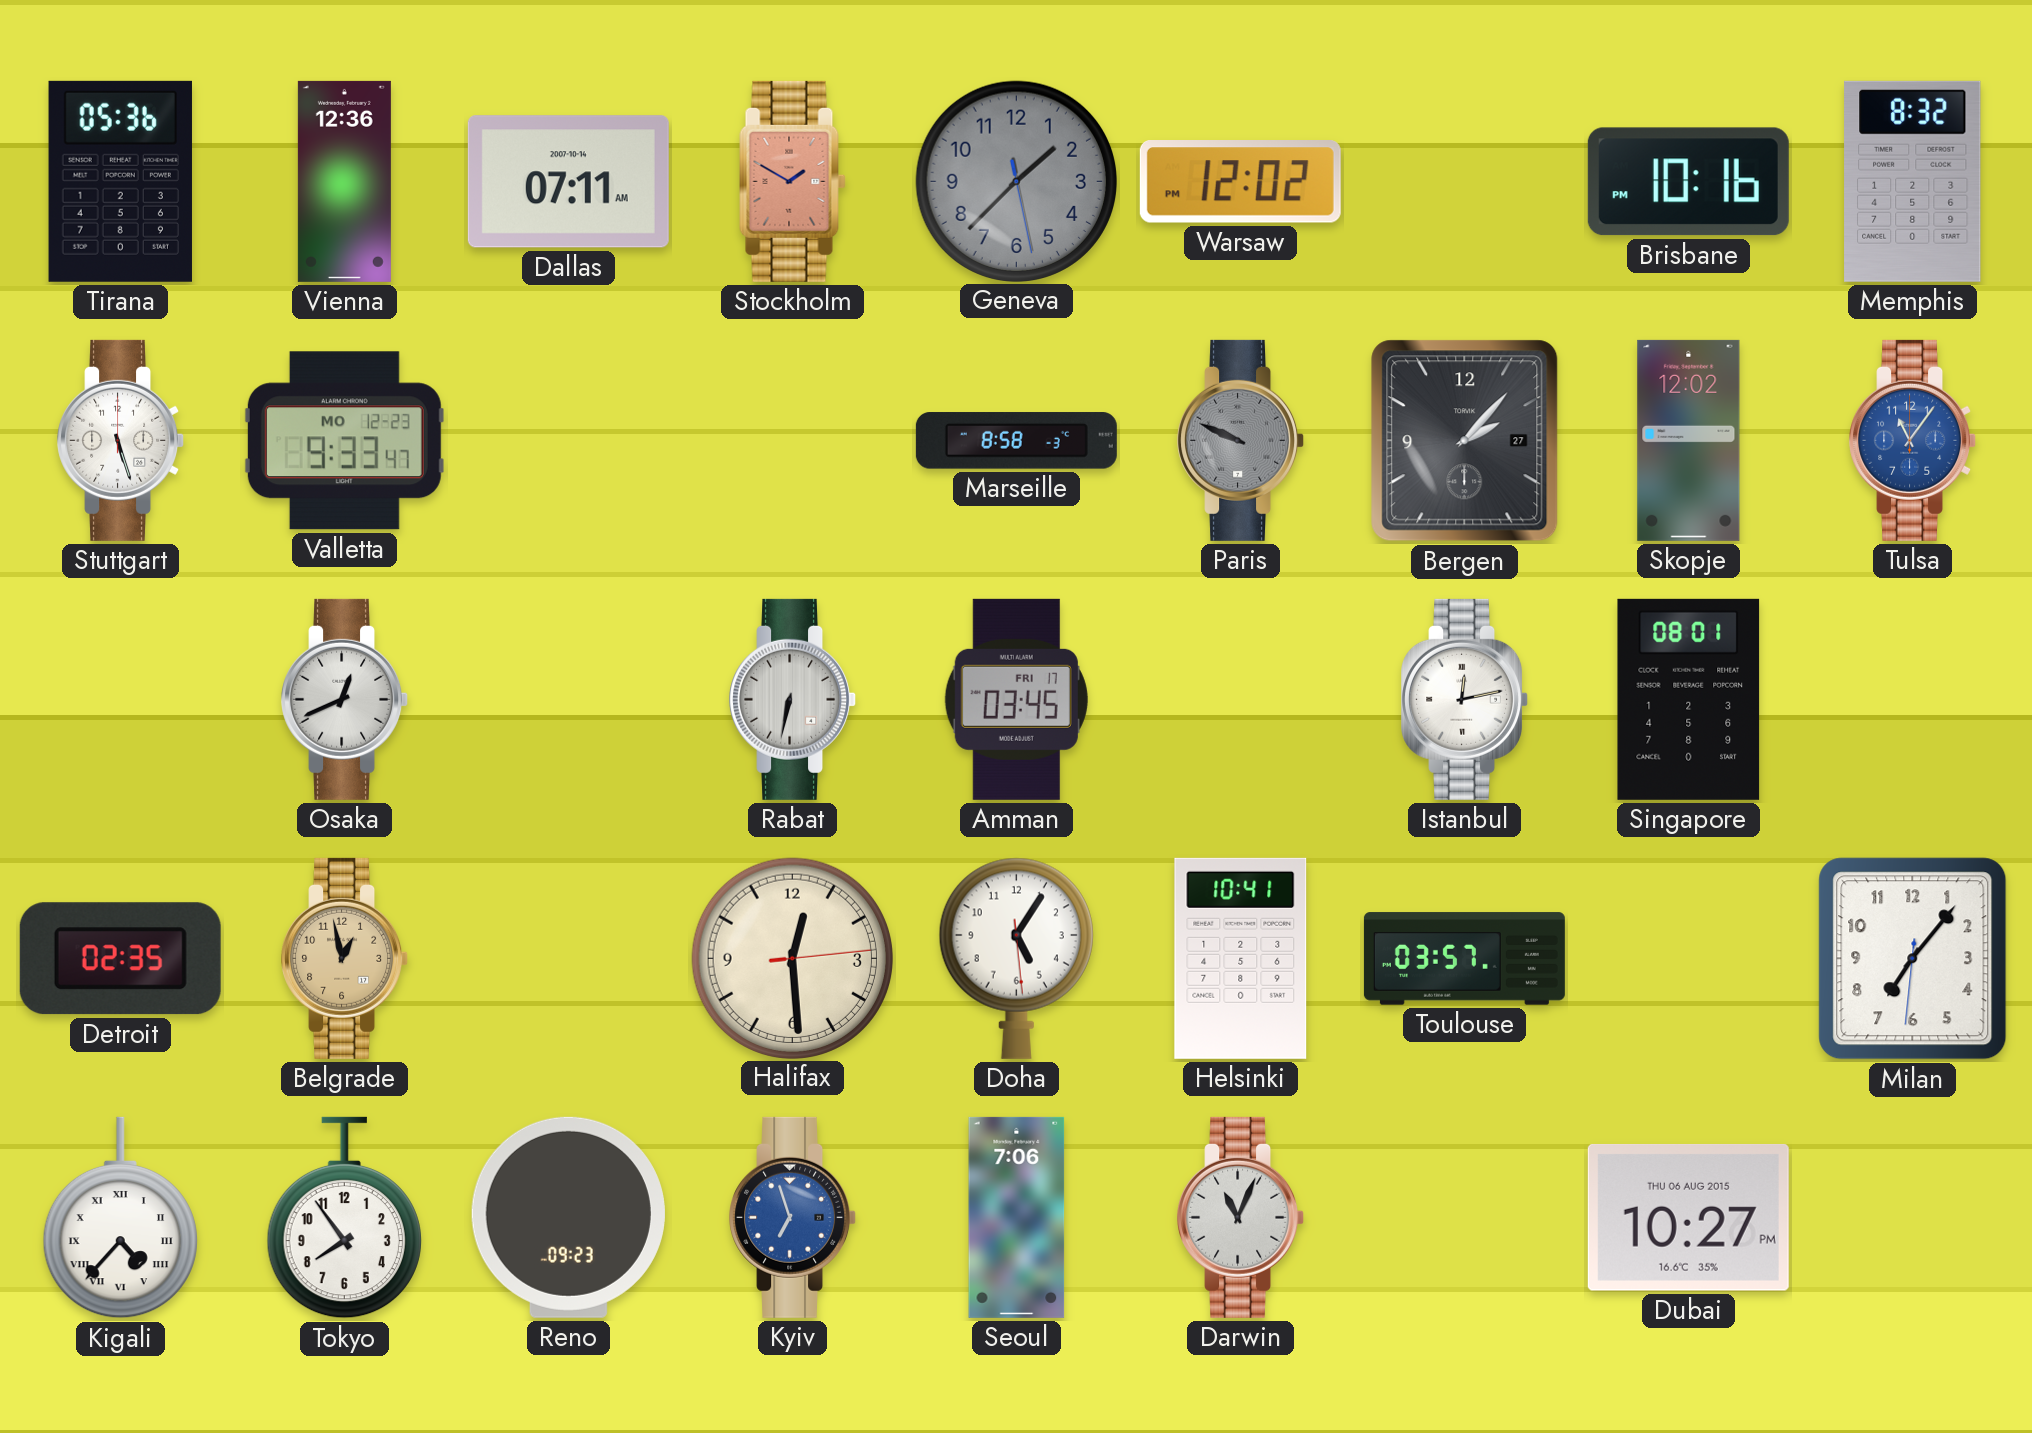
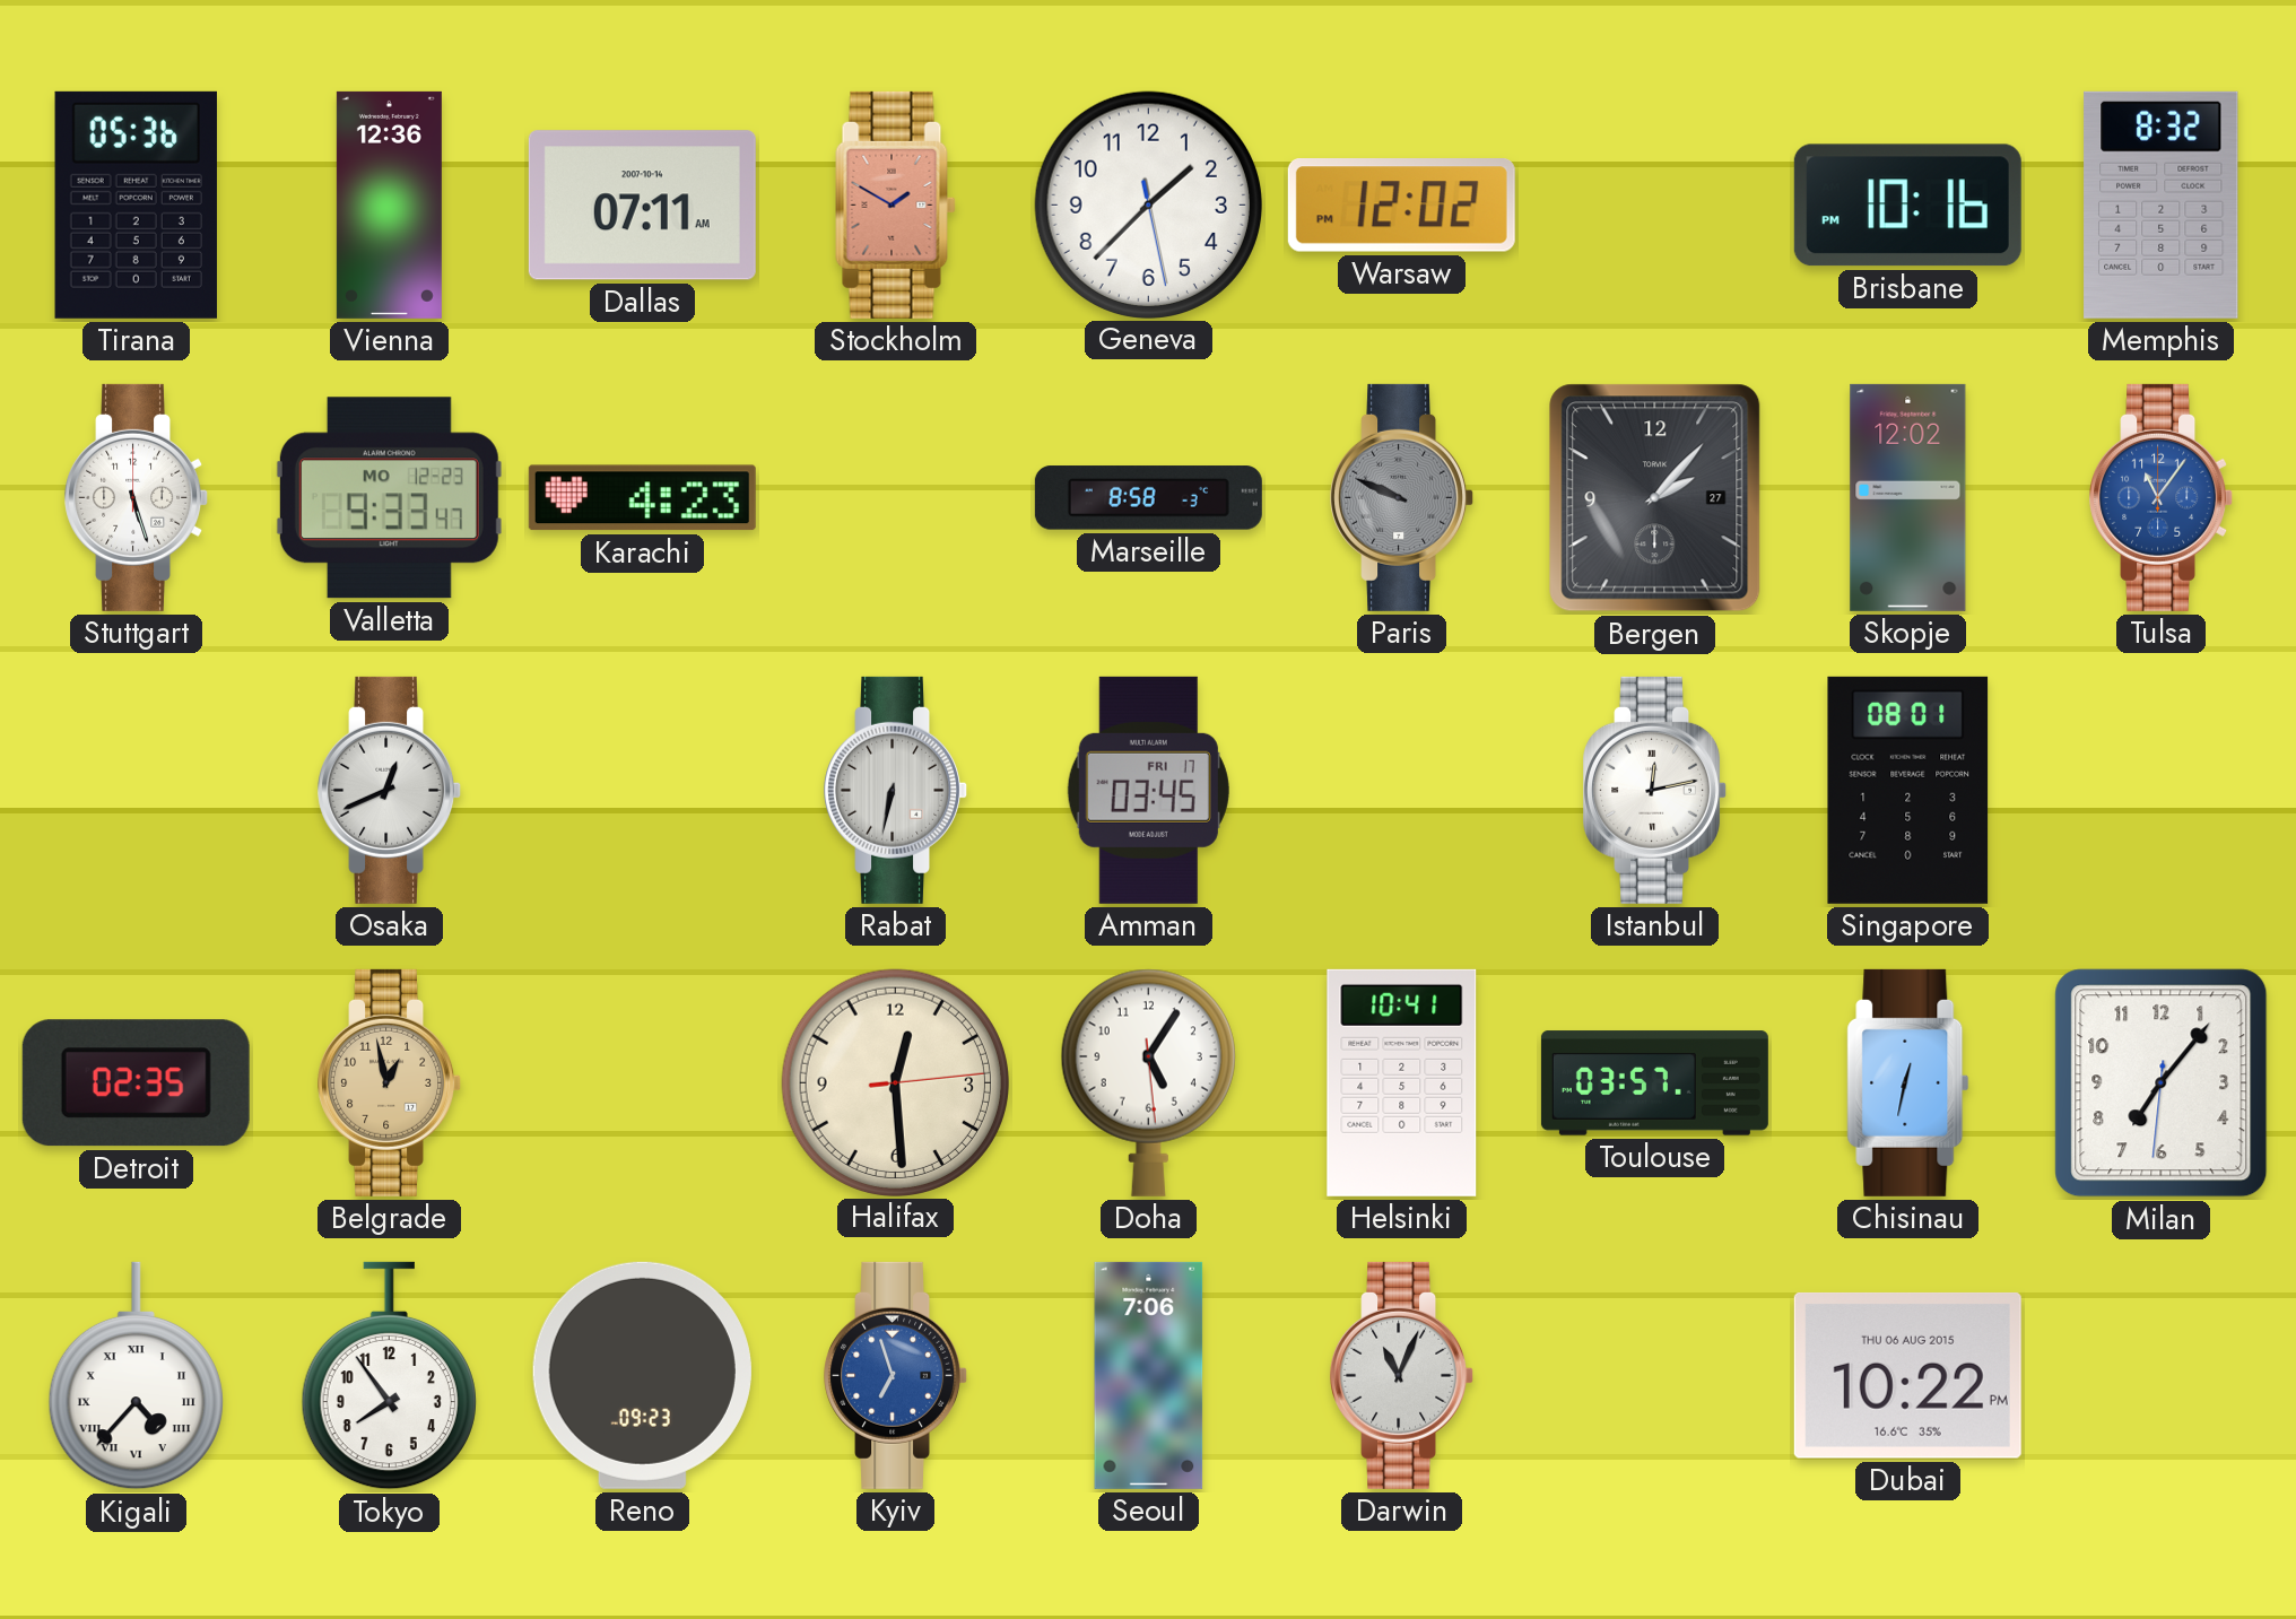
Geneva dial: grey -> white (1148, 204)
Karachi: none -> 4:23 (642, 498)
Chisinau: none -> 12:32 (1908, 1082)
Dubai: 10:27 -> 10:22 (1907, 1375)
